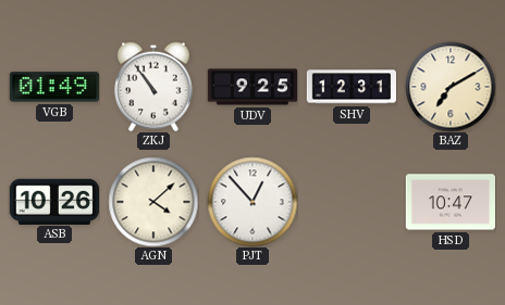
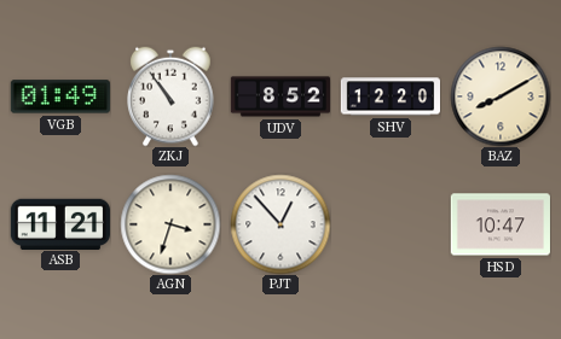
UDV: 9:25 -> 8:52 (279, 97)
SHV: 12:31 -> 12:20 (389, 97)
BAZ: 7:10 -> 8:10 (501, 97)
ASB: 10:26 -> 11:21 (60, 223)
AGN: 4:08 -> 3:33 (170, 224)
